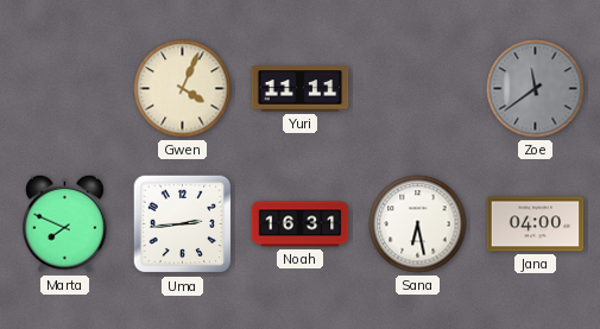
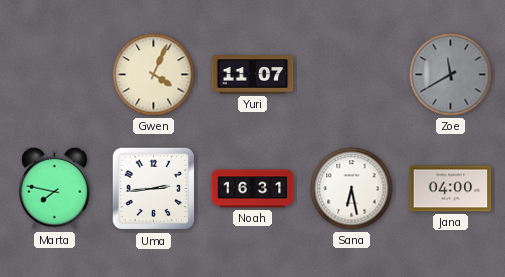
Yuri: 11:11 -> 11:07 (253, 75)
Zoe: 11:39 -> 11:40 (451, 75)
Marta: 7:49 -> 7:47 (55, 188)
